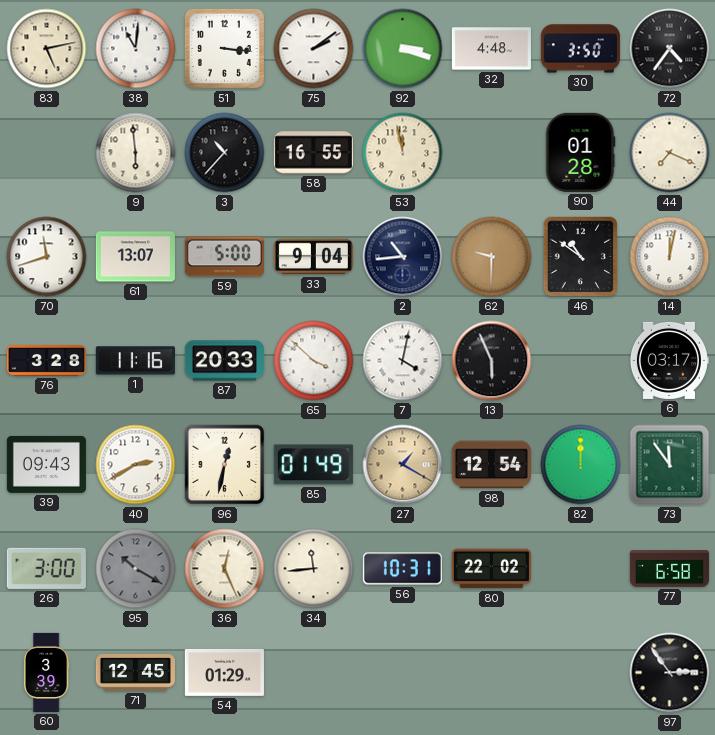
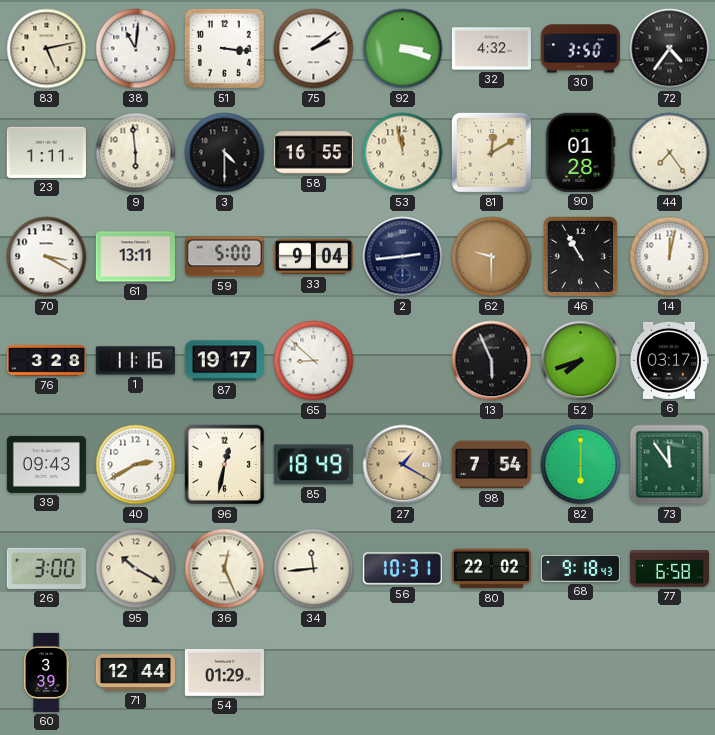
32: 4:48 -> 4:32 (491, 49)
23: none -> 1:11 (46, 152)
3: 10:37 -> 4:30 (225, 153)
81: none -> 12:10 (491, 152)
44: 7:19 -> 7:24 (670, 153)
70: 11:42 -> 3:20 (47, 257)
61: 13:07 -> 13:11 (135, 257)
2: 10:44 -> 2:44 (403, 257)
46: 10:51 -> 10:55 (581, 257)
87: 20:33 -> 19:17 (224, 361)
65: 3:52 -> 8:52 (314, 361)
7: 4:02 -> none (403, 361)
52: none -> 7:42 (581, 361)
85: 01:49 -> 18:49 (313, 465)
98: 12:54 -> 7:54 (491, 465)
82: 12:00 -> 6:00 (581, 465)
95 dial: grey -> cream (136, 569)
68: none -> 9:18 (580, 569)
71: 12:45 -> 12:44 (135, 673)
97: 2:54 -> none (670, 673)
